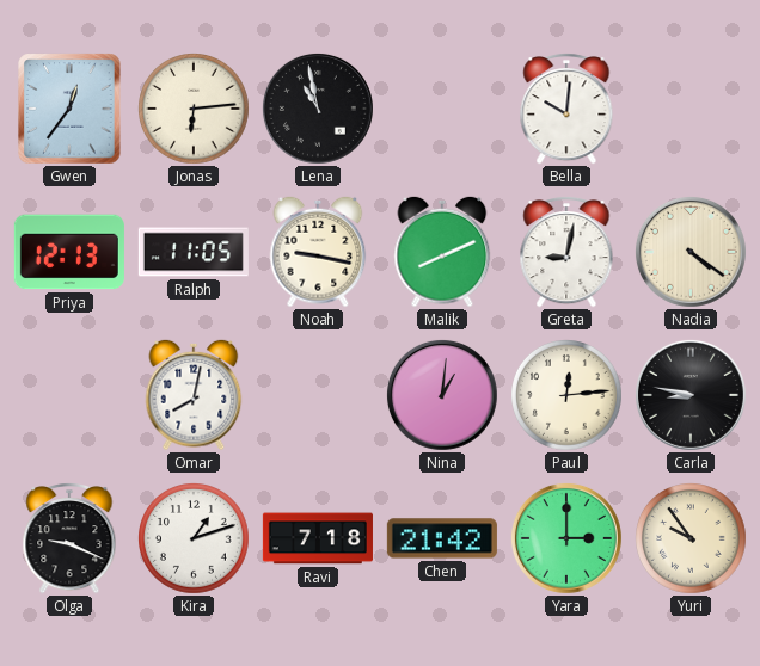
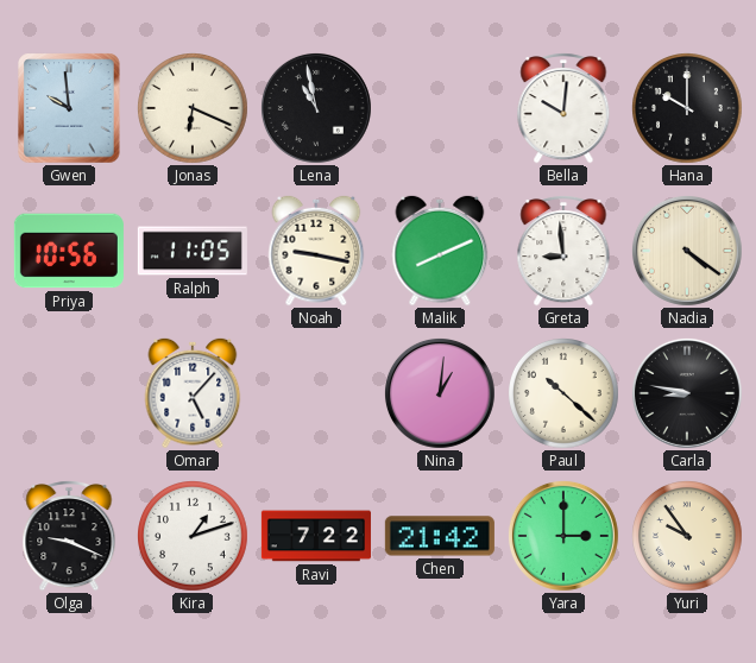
Gwen: 12:36 -> 9:59 (69, 108)
Jonas: 6:14 -> 6:19 (194, 109)
Hana: none -> 10:00 (688, 109)
Priya: 12:13 -> 10:56 (69, 251)
Greta: 9:02 -> 8:59 (563, 252)
Omar: 8:02 -> 5:07 (193, 393)
Paul: 12:14 -> 10:22 (565, 394)
Ravi: 7:18 -> 7:22 (316, 536)
